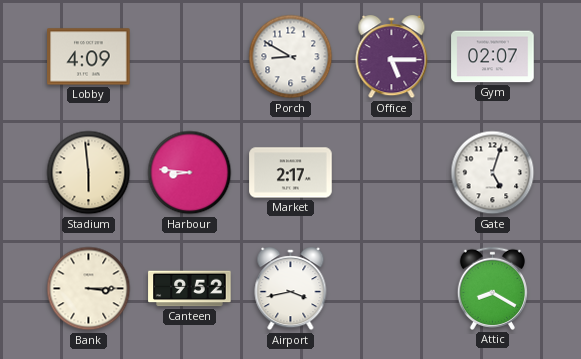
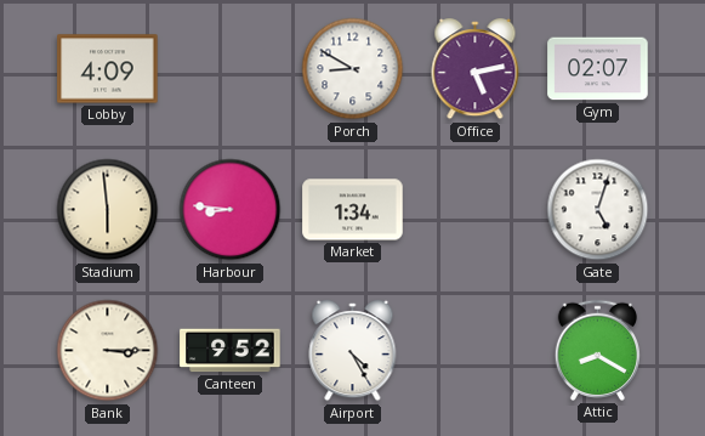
Office: 5:15 -> 5:13 (476, 69)
Market: 2:17 -> 1:34 (353, 210)
Airport: 3:43 -> 4:25 (353, 351)
